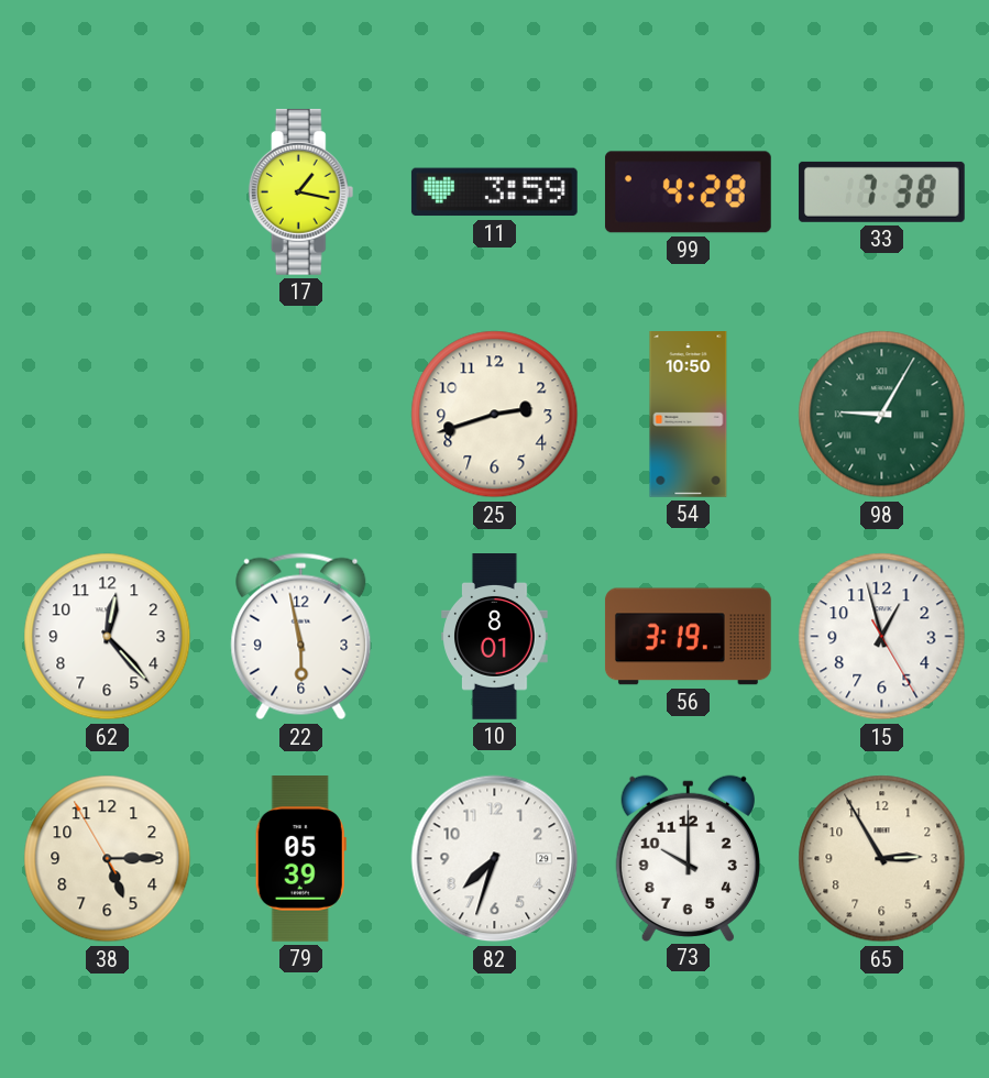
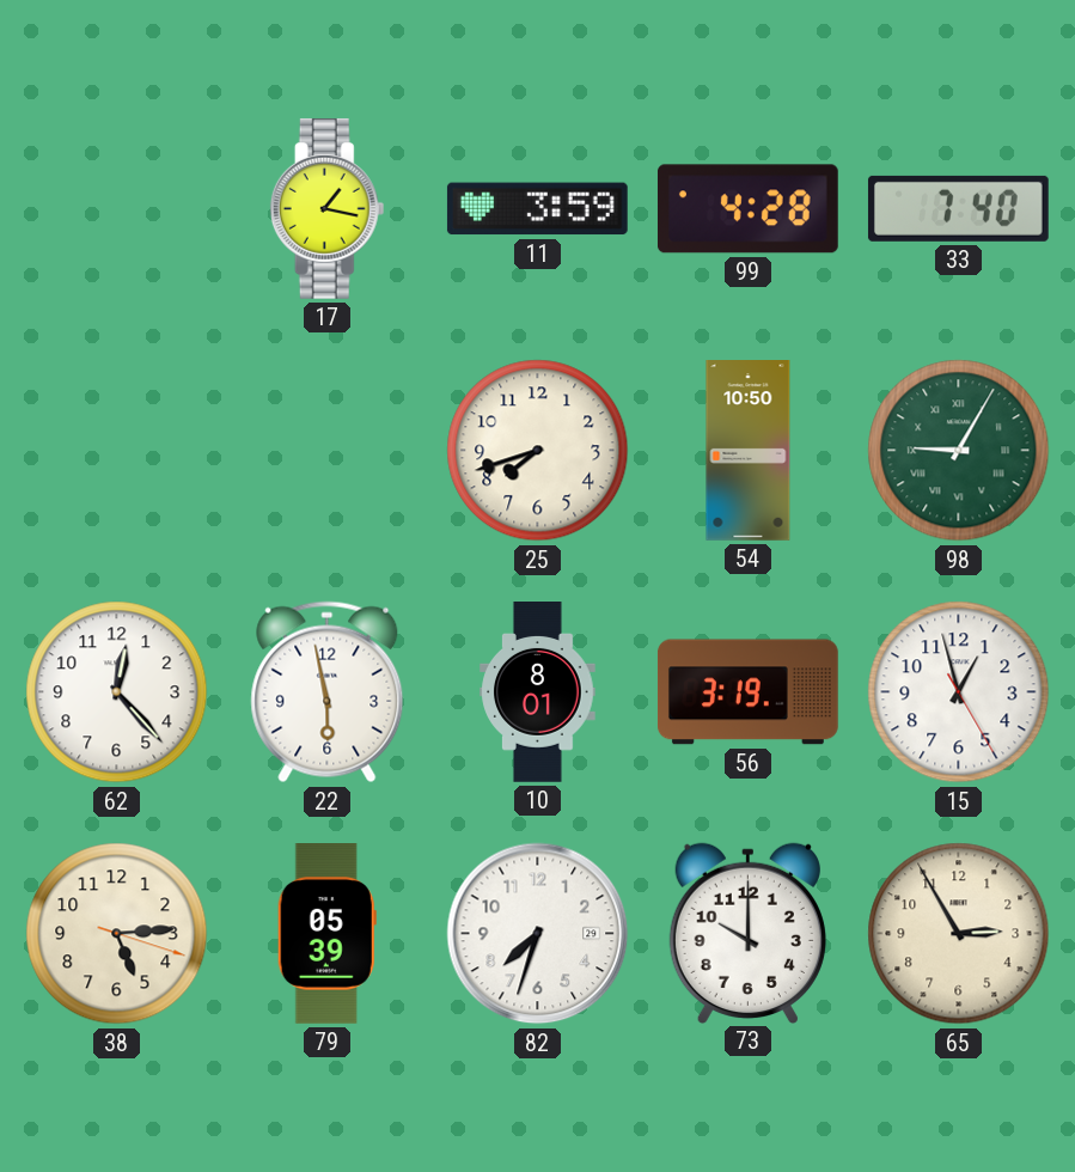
33: 7:38 -> 7:40 (958, 208)
25: 2:42 -> 7:42 (538, 451)
38: 5:14:55 -> 5:14:18 (117, 934)
